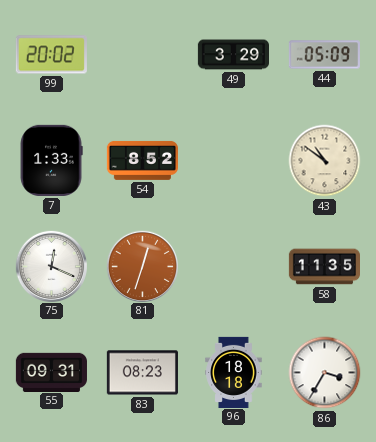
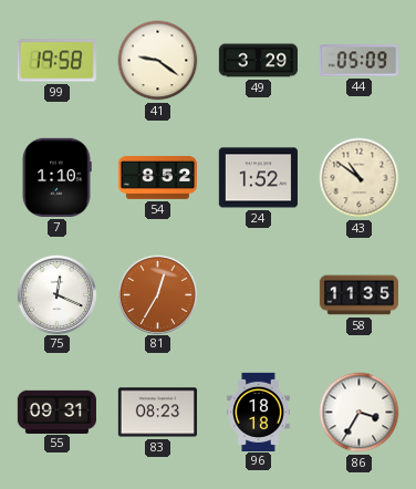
99: 20:02 -> 19:58 (56, 61)
41: none -> 9:21 (158, 61)
7: 1:33 -> 1:10 (56, 177)
24: none -> 1:52 (258, 178)
81: 12:33 -> 12:35 (157, 294)
